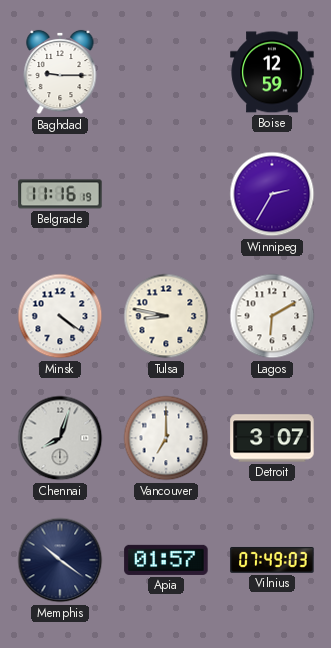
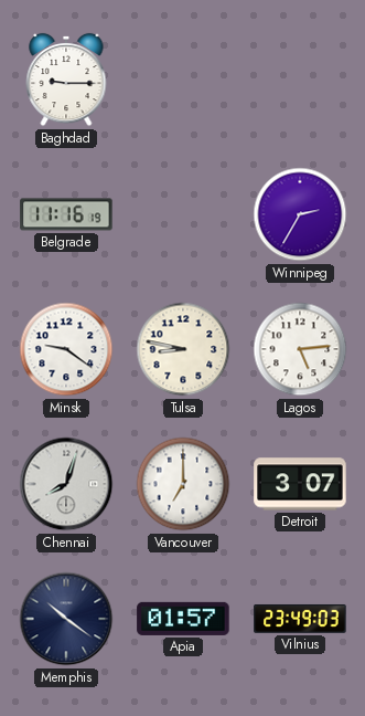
Boise: 12:59 -> none (272, 72)
Minsk: 4:21 -> 9:21 (66, 349)
Lagos: 6:10 -> 5:14 (300, 349)
Vilnius: 07:49 -> 23:49 (300, 619)
